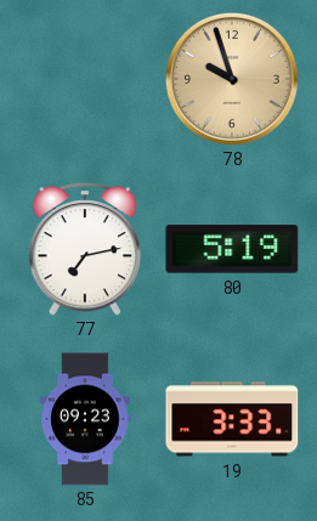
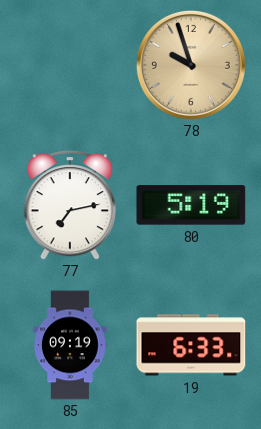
85: 09:23 -> 09:19 (70, 345)
19: 3:33 -> 6:33 (191, 345)
